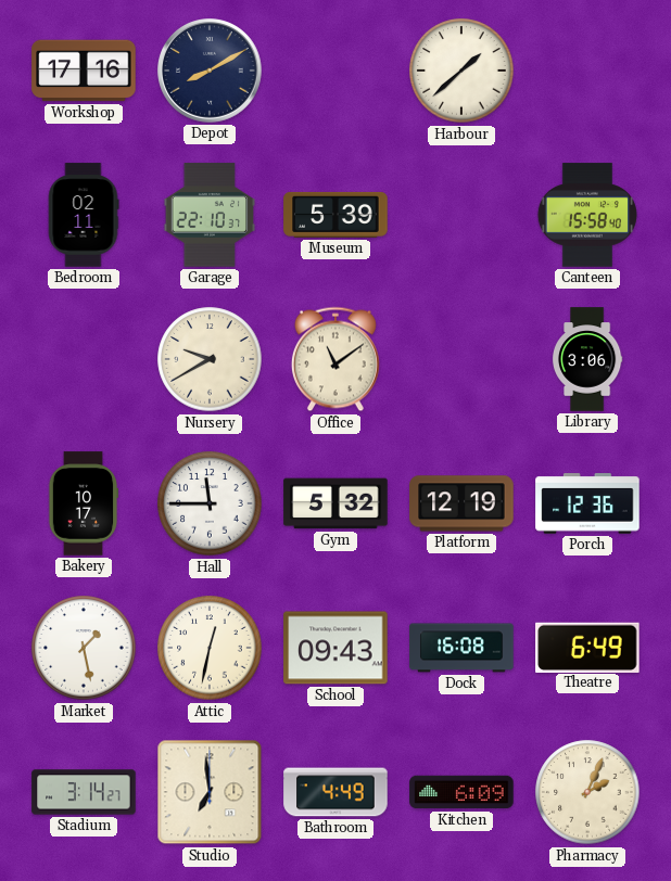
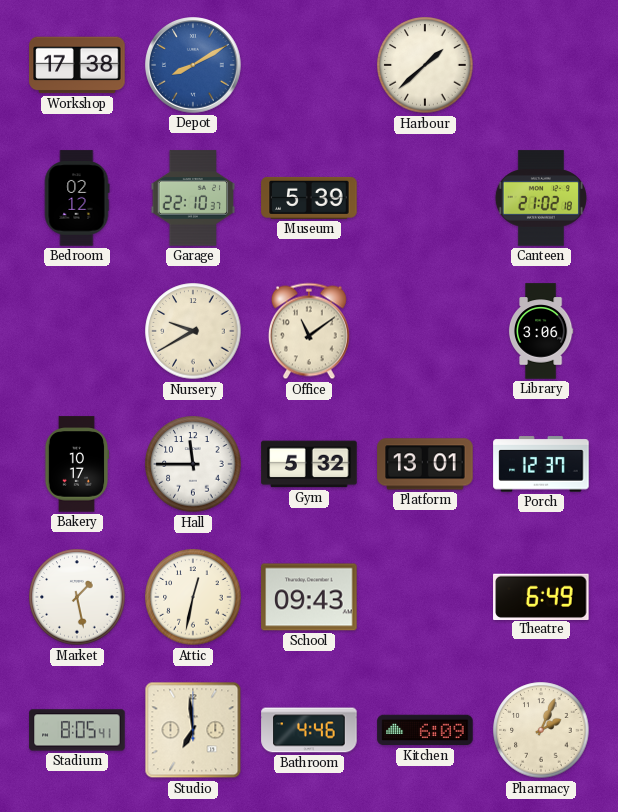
Workshop: 17:16 -> 17:38 (77, 65)
Depot dial: navy -> blue (193, 65)
Bedroom: 02:11 -> 02:12 (77, 198)
Canteen: 15:58 -> 21:02 (541, 198)
Platform: 12:19 -> 13:01 (425, 464)
Porch: 12:36 -> 12:37 (541, 464)
Dock: 16:08 -> none (461, 648)
Stadium: 3:14 -> 8:05 (77, 730)
Bathroom: 4:49 -> 4:46 (309, 730)
